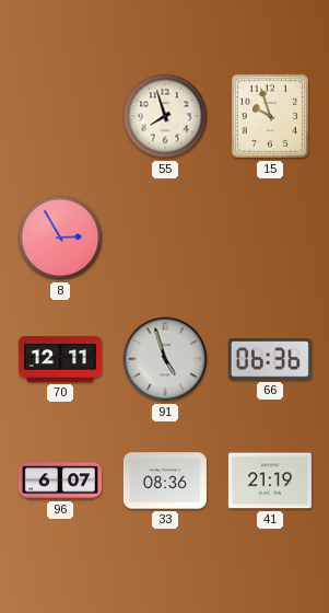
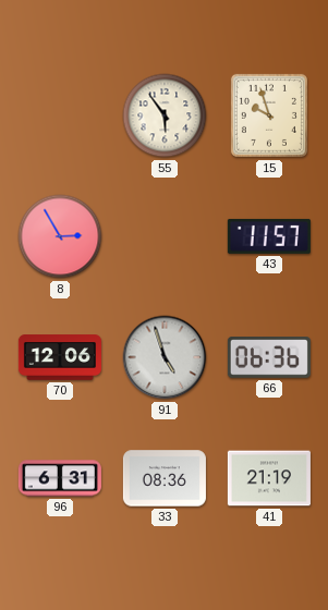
55: 7:57 -> 5:54 (165, 115)
43: none -> 11:57 (269, 236)
70: 12:11 -> 12:06 (60, 357)
96: 6:07 -> 6:31 (60, 478)
